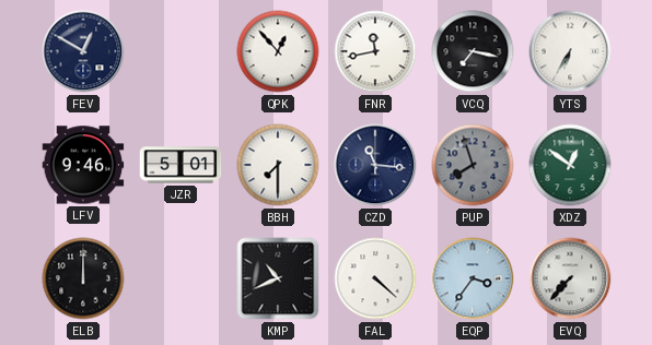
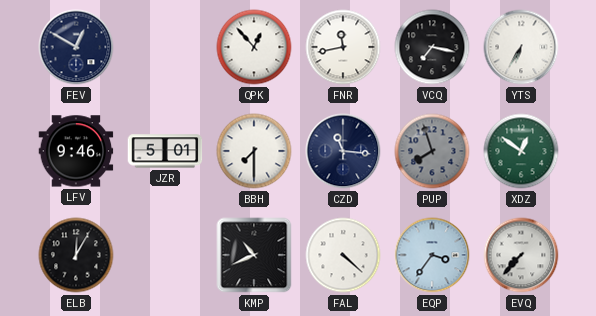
ELB: 12:00 -> 12:05 (76, 255)
